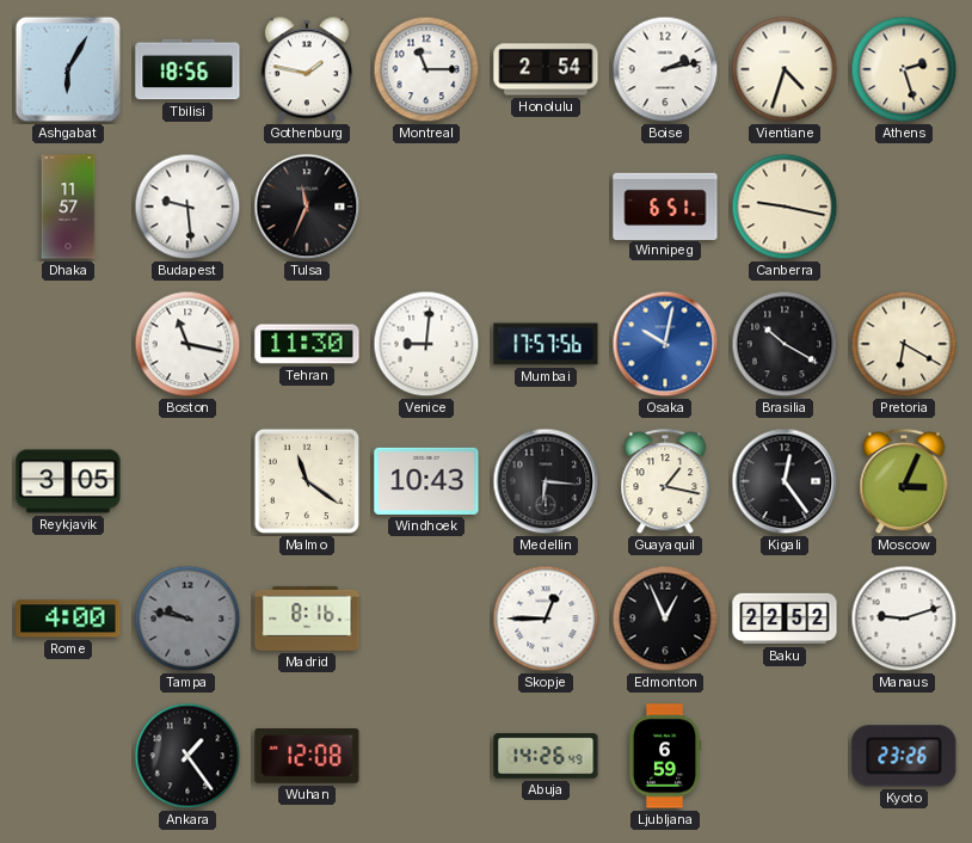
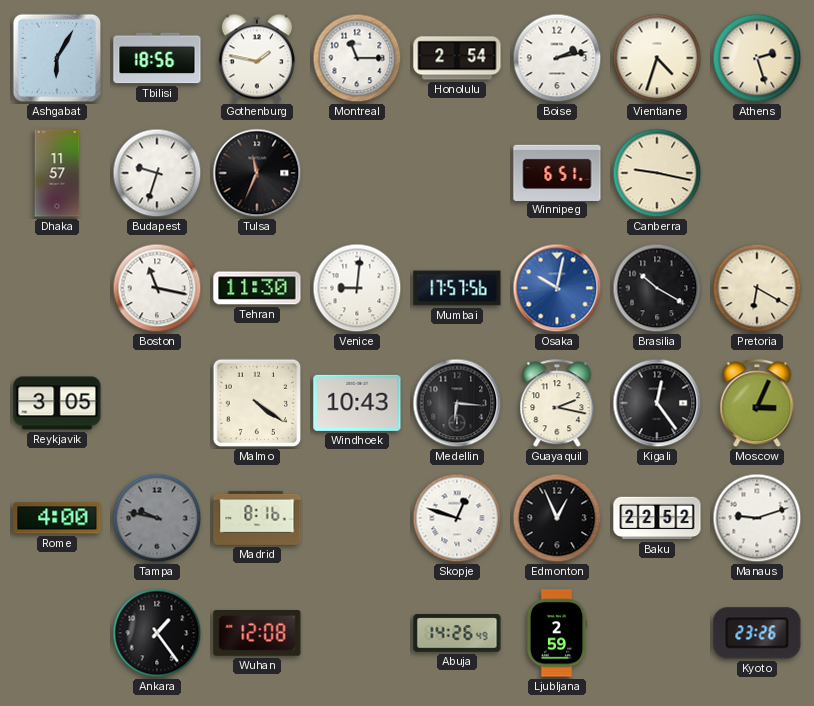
Budapest: 9:29 -> 9:33 (157, 173)
Malmo: 11:21 -> 4:21 (257, 403)
Guayaquil: 1:17 -> 2:17 (557, 404)
Skopje: 12:45 -> 12:48 (457, 518)
Ljubljana: 6:59 -> 2:59 (557, 633)
